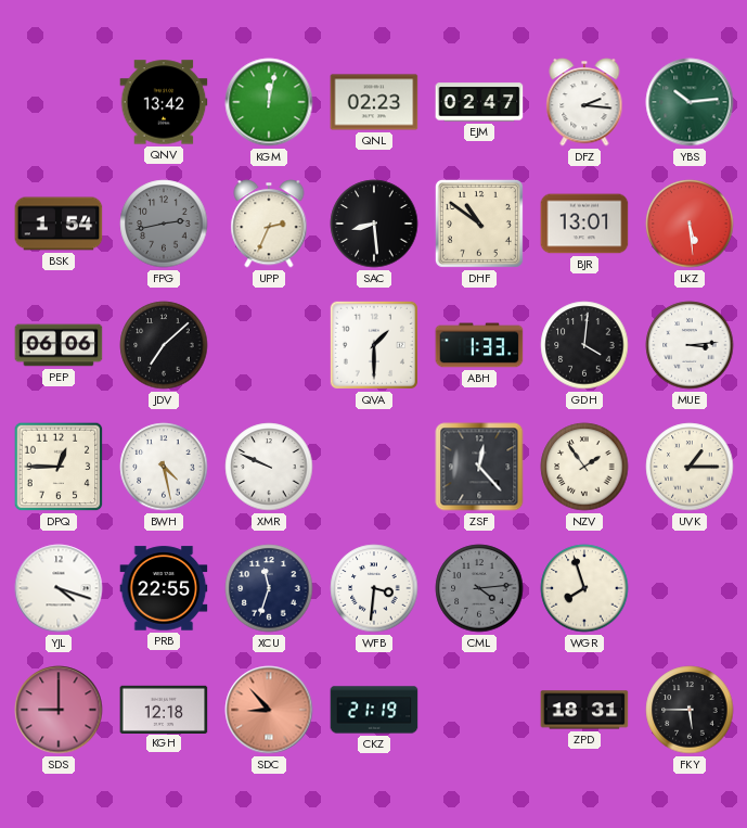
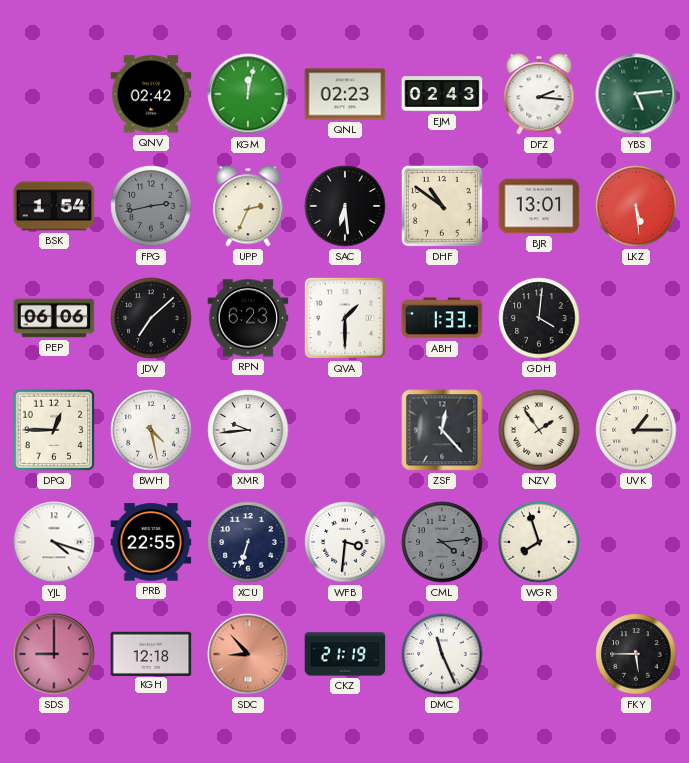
QNV: 13:42 -> 02:42 (151, 94)
EJM: 02:47 -> 02:43 (442, 94)
YBS: 10:14 -> 5:14 (636, 94)
SAC: 8:29 -> 6:29 (345, 206)
RPN: none -> 6:23 (248, 318)
MUE: 3:14 -> none (690, 345)
XMR: 9:49 -> 9:44 (248, 430)
XCU: 11:33 -> 6:33 (248, 542)
DMC: none -> 11:26 (442, 654)
ZPD: 18:31 -> none (584, 710)
